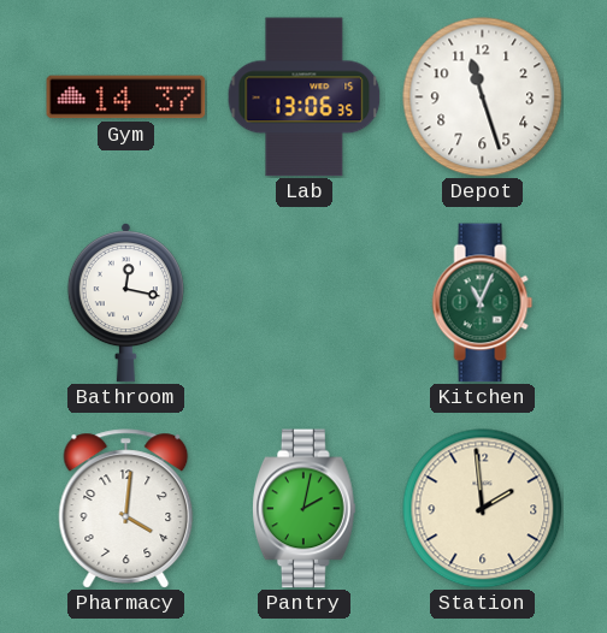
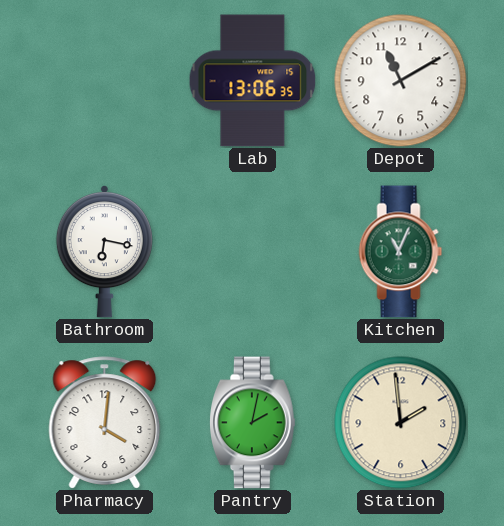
Gym: 14:37 -> none (126, 97)
Depot: 11:27 -> 11:10 (401, 81)
Bathroom: 12:17 -> 6:17 (104, 252)
